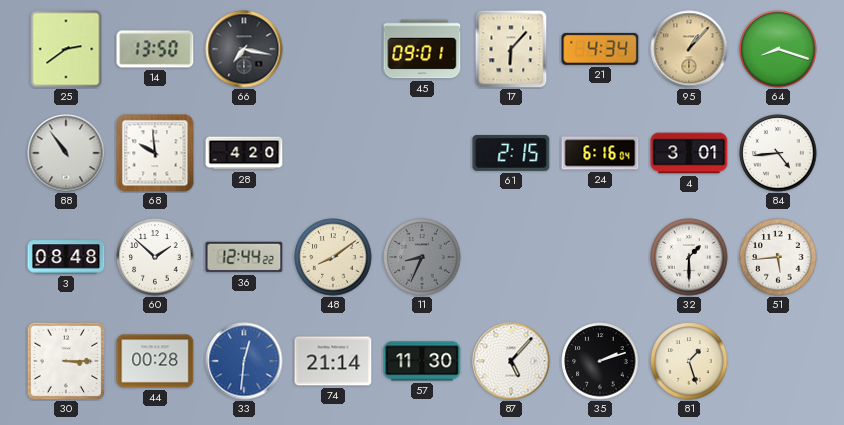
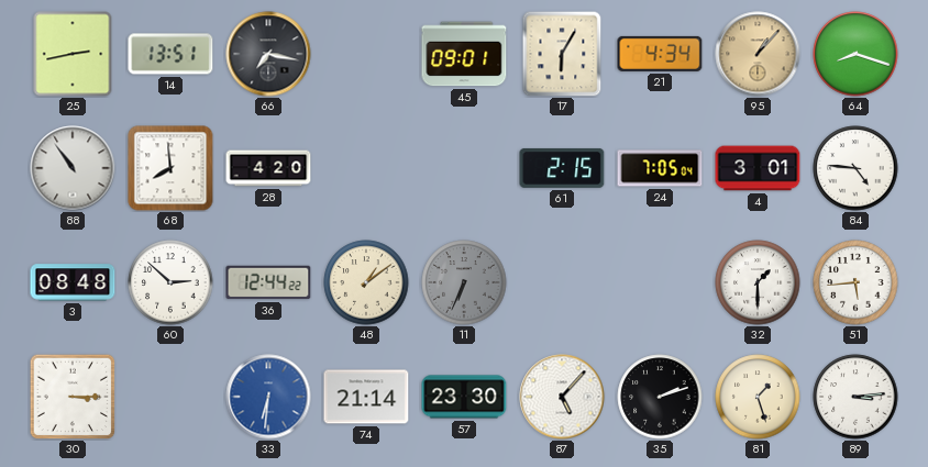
25: 2:39 -> 2:43 (73, 54)
14: 13:50 -> 13:51 (170, 54)
17: 6:07 -> 6:05 (562, 54)
68: 9:59 -> 7:59 (170, 168)
24: 6:16 -> 7:05 (660, 168)
84: 4:44 -> 4:46 (855, 168)
60: 1:52 -> 2:52 (170, 282)
48: 8:09 -> 1:09 (366, 282)
11: 8:34 -> 6:34 (464, 282)
44: 00:28 -> none (155, 361)
33: 12:31 -> 6:31 (268, 397)
57: 11:30 -> 23:30 (464, 397)
89: none -> 3:14 (855, 397)
